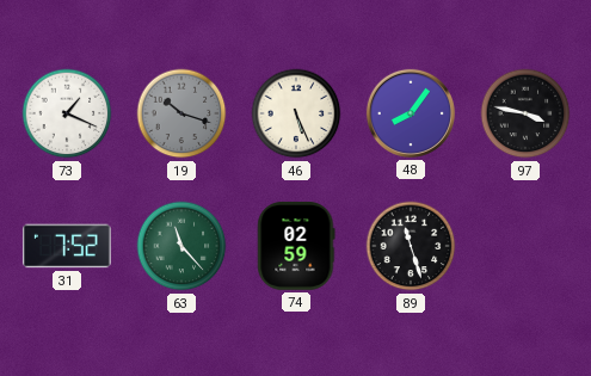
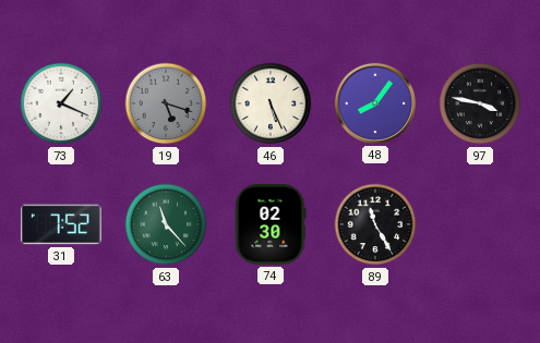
19: 10:18 -> 5:18 (166, 103)
74: 02:59 -> 02:30 (271, 224)
89: 11:27 -> 11:25 (375, 224)
